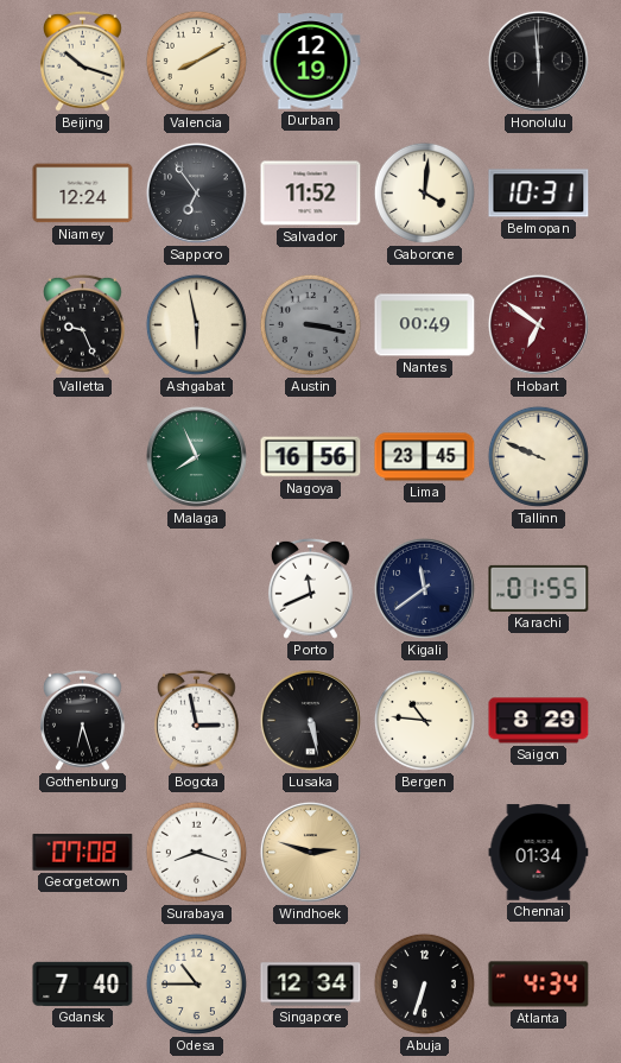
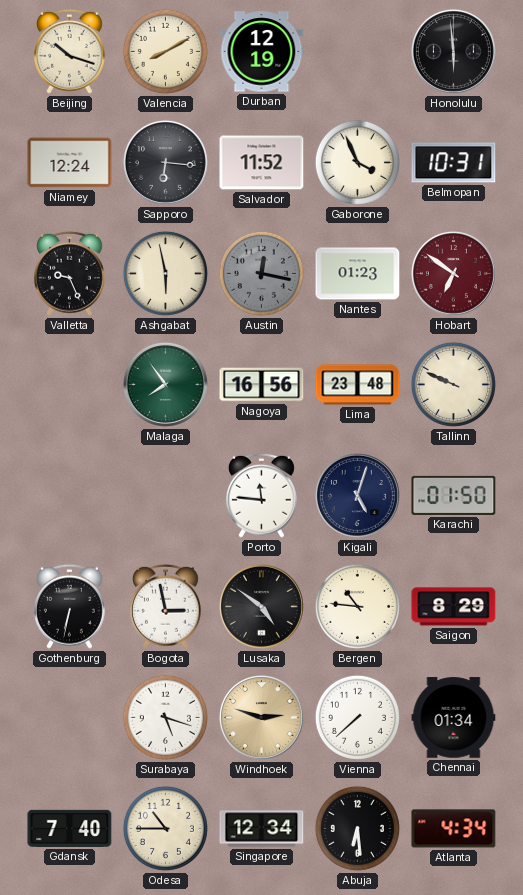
Sapporo: 6:54 -> 6:16 (165, 162)
Gaborone: 4:01 -> 3:56 (357, 162)
Austin: 3:17 -> 12:17 (261, 273)
Nantes: 00:49 -> 01:23 (358, 274)
Malaga: 7:56 -> 7:54 (165, 384)
Lima: 23:45 -> 23:48 (358, 385)
Porto: 11:41 -> 11:46 (261, 495)
Kigali: 11:39 -> 5:03 (357, 495)
Karachi: 01:55 -> 01:50 (454, 495)
Gothenburg: 6:27 -> 6:32 (69, 606)
Lusaka: 5:28 -> 4:51 (261, 606)
Georgetown: 07:08 -> none (83, 853)
Surabaya: 8:18 -> 5:18 (165, 717)
Vienna: none -> 7:38 (357, 717)
Abuja: 6:33 -> 6:29 (357, 828)
